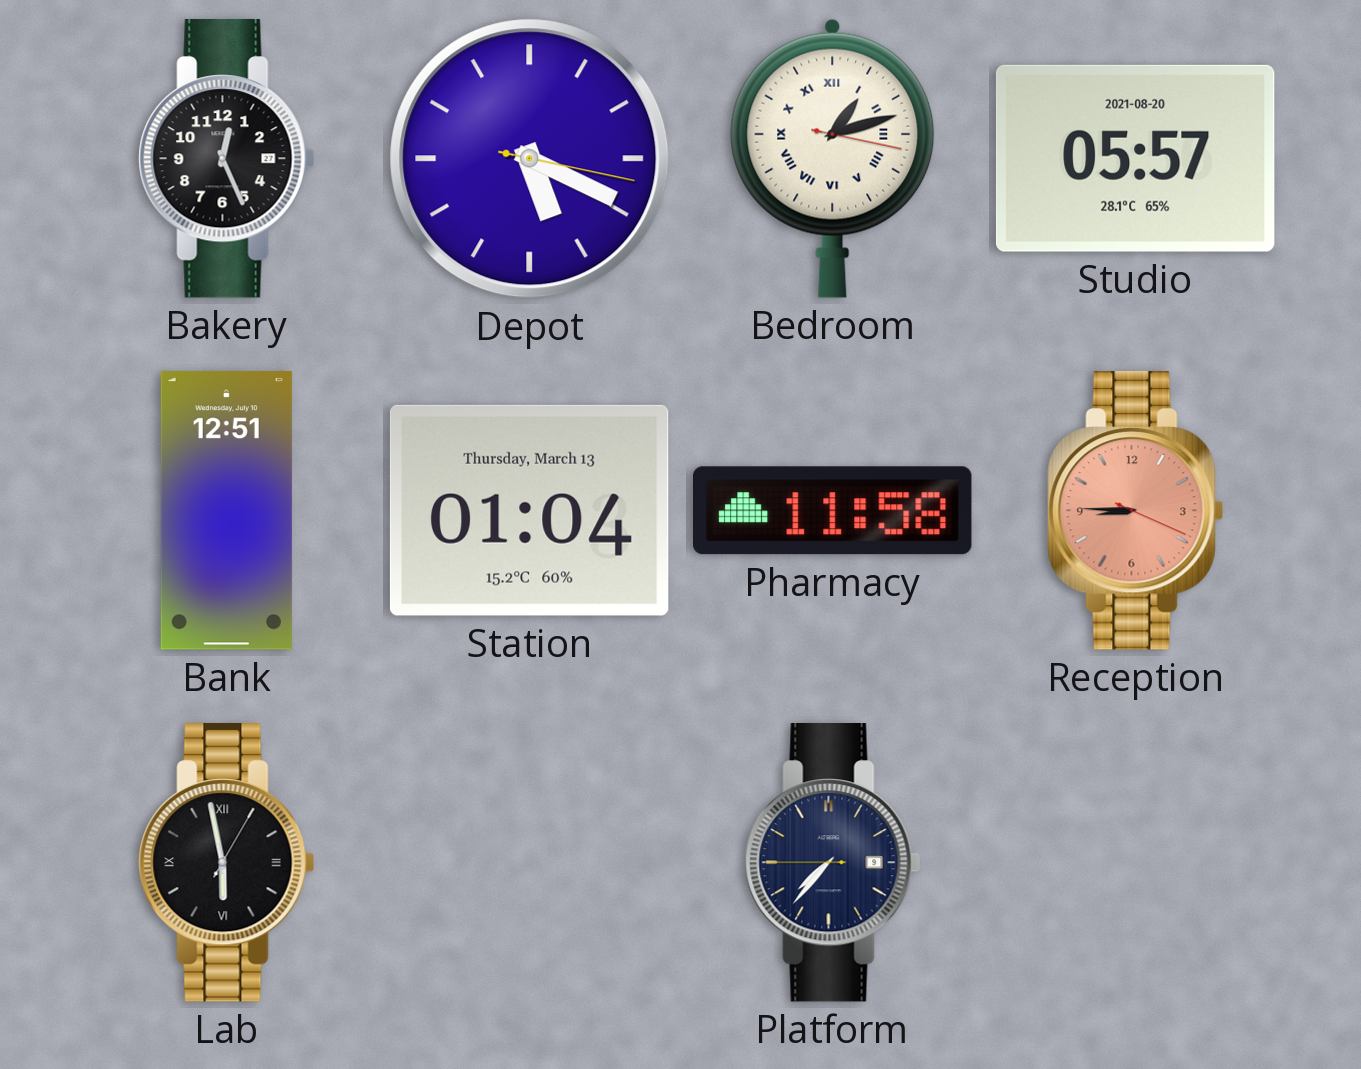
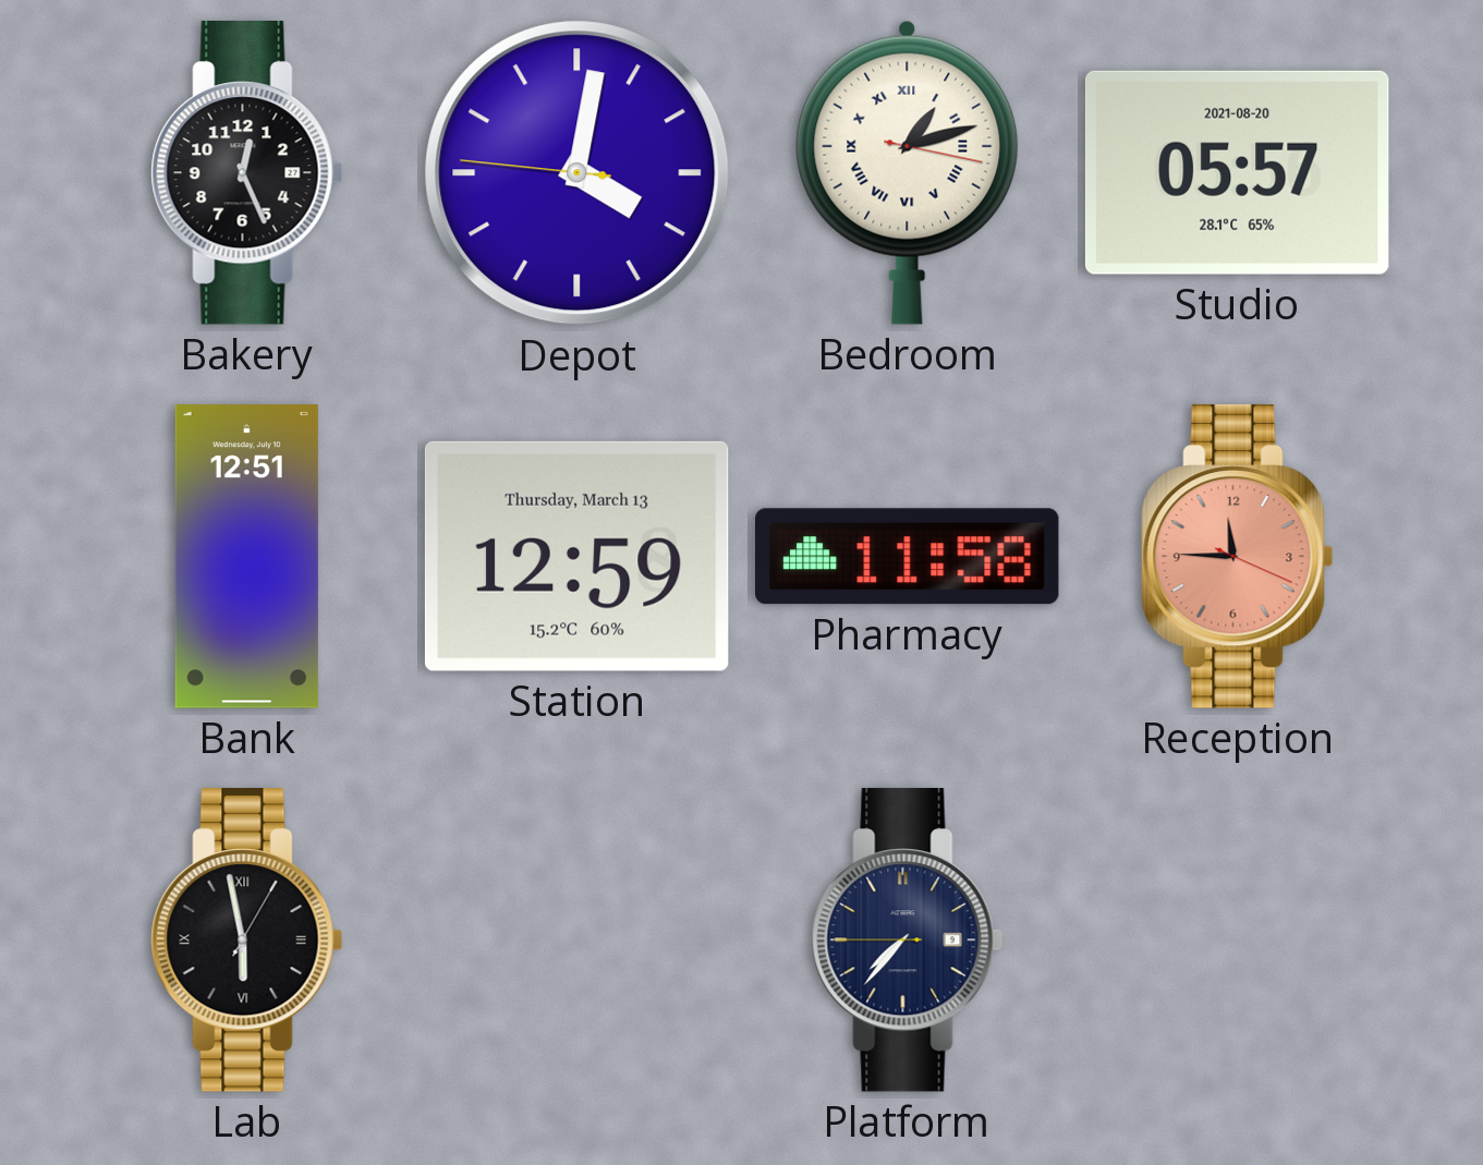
Depot: 5:19 -> 4:01 (578, 173)
Station: 01:04 -> 12:59 (576, 556)
Reception: 8:45 -> 11:45 (1238, 557)
